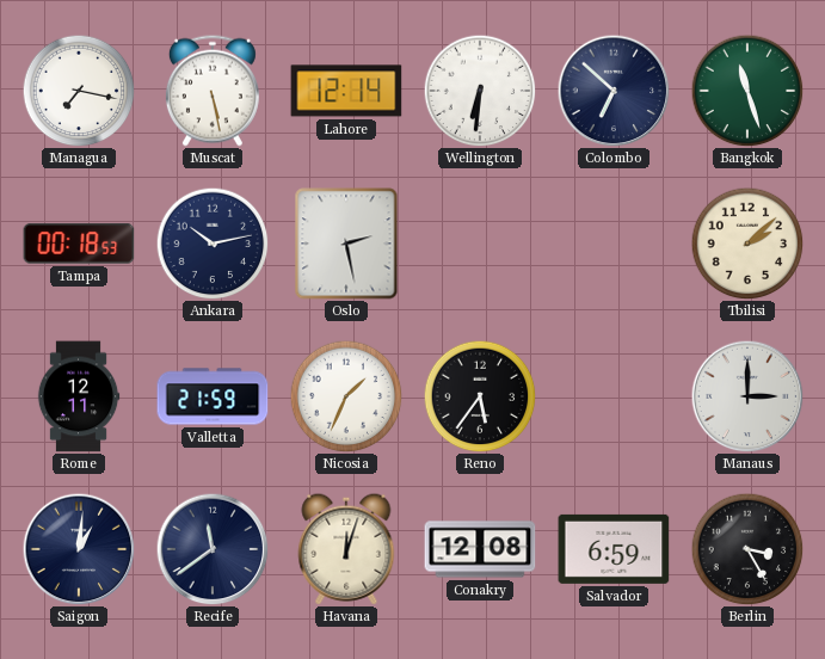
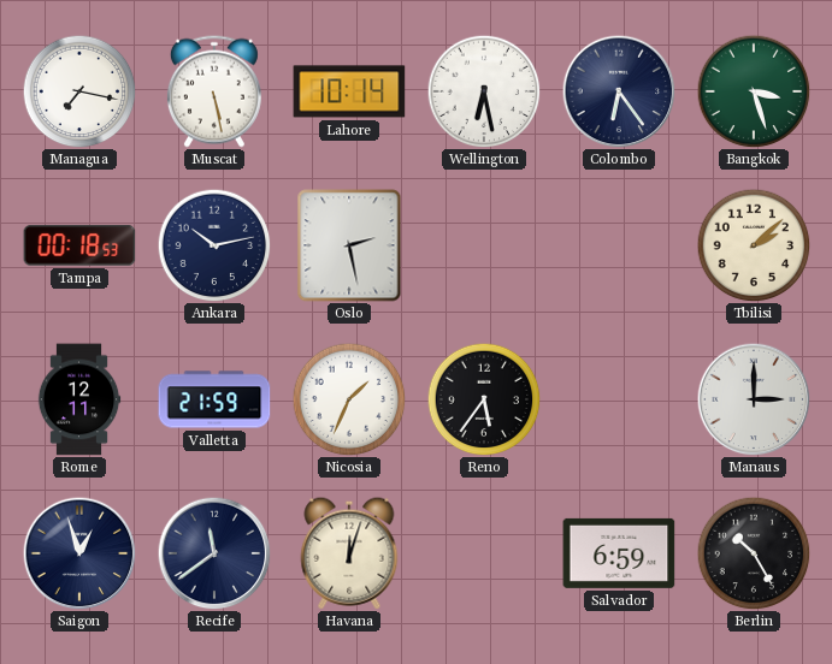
Lahore: 12:14 -> 10:14 (349, 91)
Wellington: 6:31 -> 6:28 (484, 91)
Colombo: 6:52 -> 6:24 (619, 91)
Bangkok: 11:27 -> 3:27 (754, 91)
Saigon: 1:01 -> 12:57 (79, 553)
Conakry: 12:08 -> none (480, 549)
Berlin: 3:25 -> 10:25 (754, 553)
